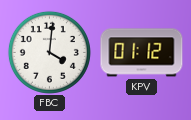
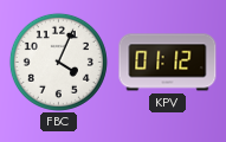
FBC: 4:01 -> 4:04 (58, 62)
